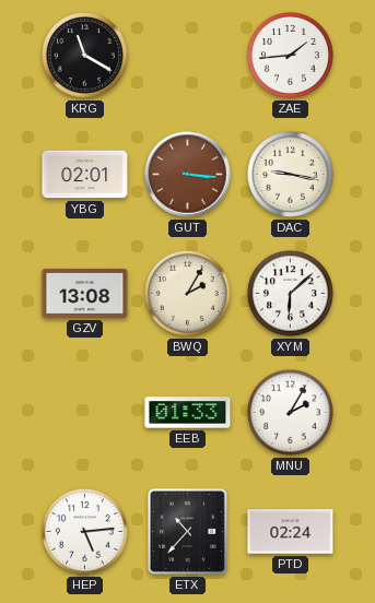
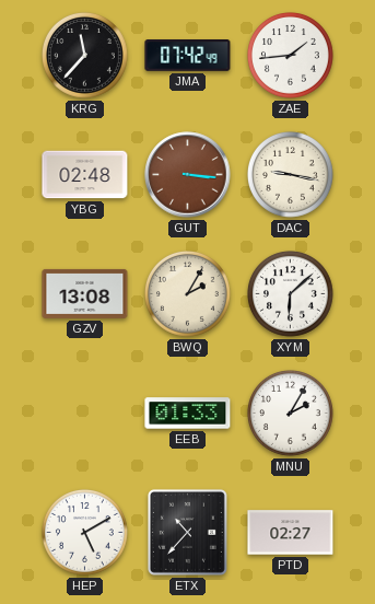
KRG: 11:20 -> 11:37 (85, 56)
JMA: none -> 07:42 (188, 56)
YBG: 02:01 -> 02:48 (85, 175)
HEP: 5:14 -> 5:10 (85, 533)
PTD: 02:24 -> 02:27 (291, 533)
